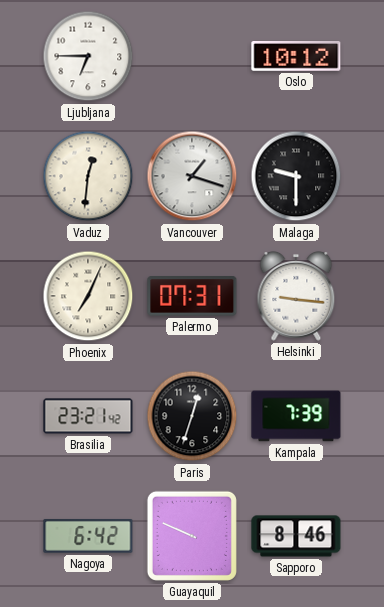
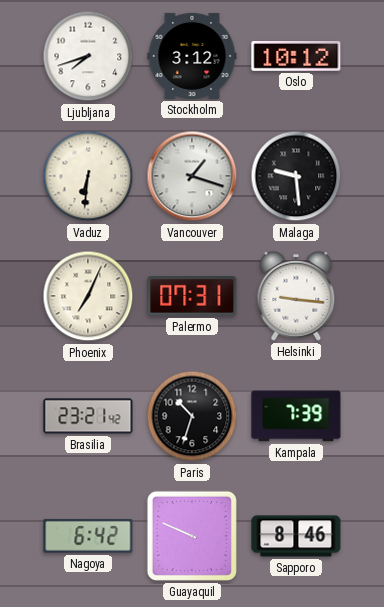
Ljubljana: 6:45 -> 7:42 (88, 56)
Stockholm: none -> 3:12 (192, 56)
Vaduz: 12:31 -> 6:31 (88, 176)
Malaga: 9:30 -> 9:29 (296, 176)
Paris: 12:33 -> 10:33 (192, 416)
